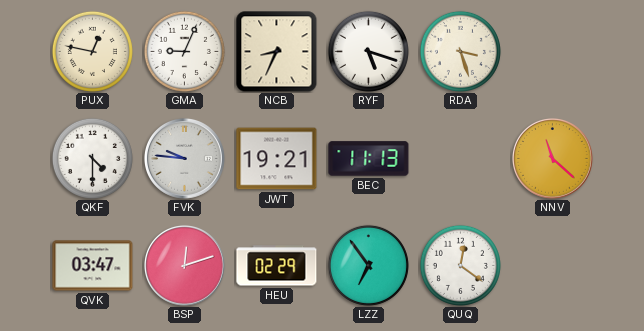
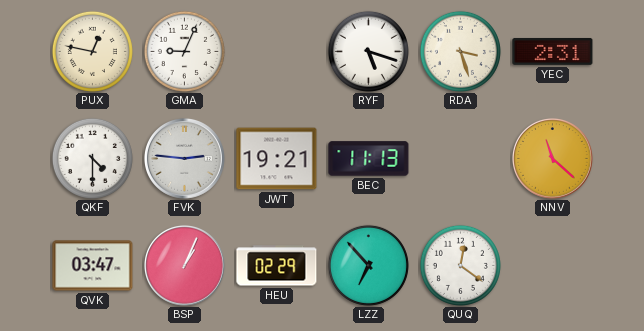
NCB: 8:34 -> none (277, 52)
YEC: none -> 2:31 (553, 52)
FVK: 9:46 -> 2:46 (184, 158)
BSP: 12:12 -> 1:04 (184, 265)
LZZ: 6:54 -> 6:53 (368, 265)
